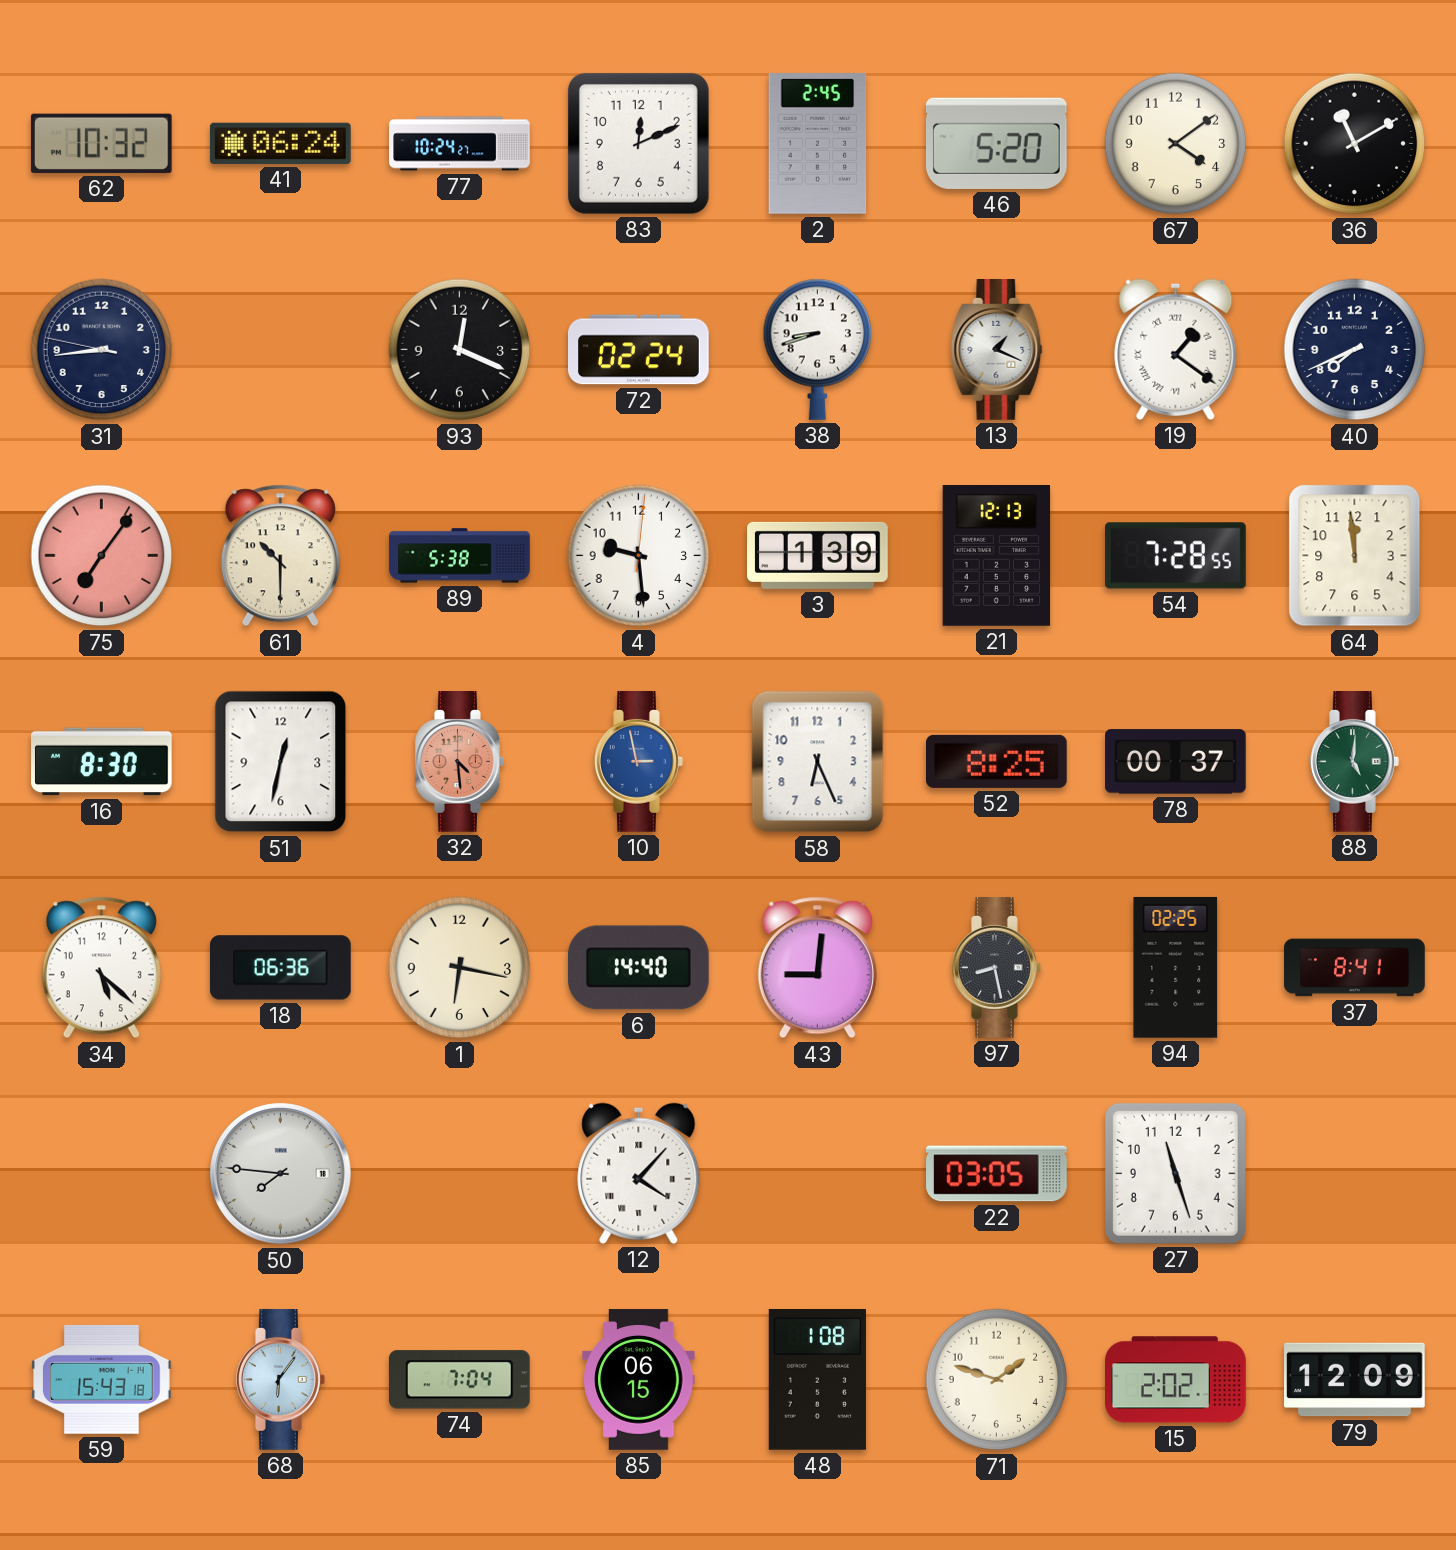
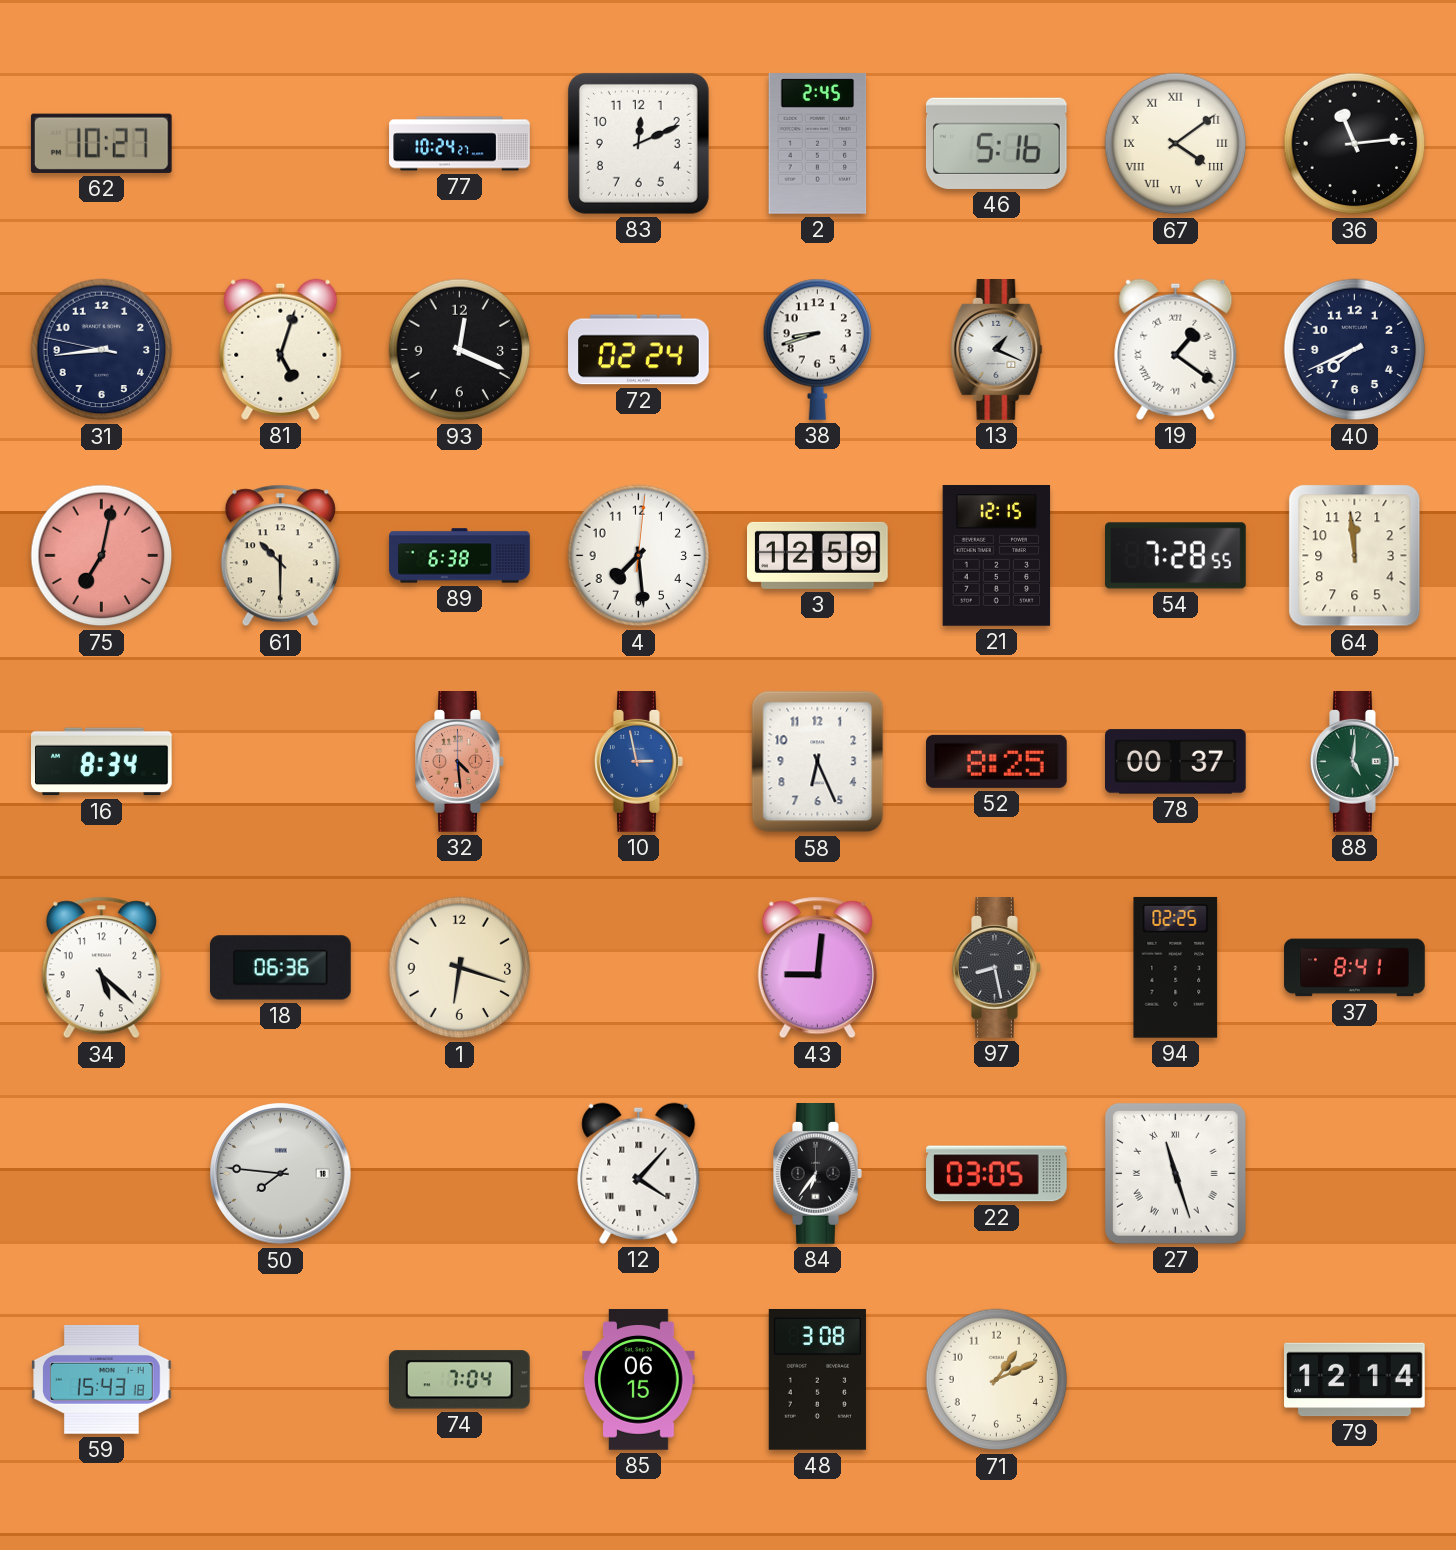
62: 10:32 -> 10:27 (101, 143)
41: 06:24 -> none (281, 143)
46: 5:20 -> 5:16 (996, 143)
67 numerals: Arabic -> Roman (1176, 144)
36: 11:10 -> 11:14 (1355, 144)
81: none -> 5:03 (281, 349)
75: 7:06 -> 7:02 (102, 556)
89: 5:38 -> 6:38 (460, 556)
4: 9:29 -> 7:29 (639, 556)
3: 1:39 -> 12:59 (818, 555)
21: 12:13 -> 12:15 (997, 556)
16: 8:30 -> 8:34 (102, 762)
51: 12:32 -> none (281, 762)
1: 6:17 -> 6:18 (460, 968)
6: 14:40 -> none (638, 968)
84: none -> 6:36 (818, 1174)
27 numerals: Arabic -> Roman (1175, 1173)
68: 6:06 -> none (281, 1380)
48: 1:08 -> 3:08 (817, 1380)
71: 1:48 -> 1:11 (997, 1380)
15: 2:02 -> none (1176, 1380)
79: 12:09 -> 12:14 (1355, 1380)
